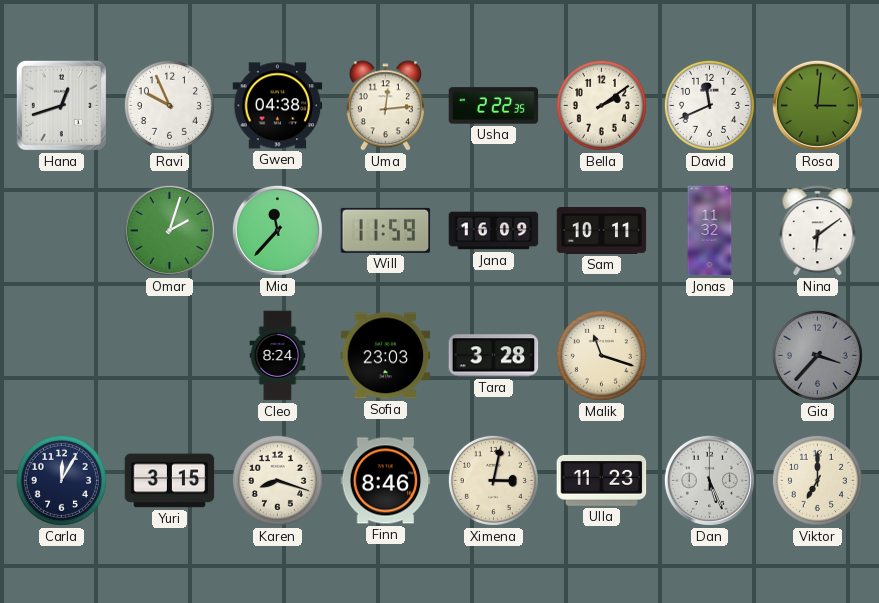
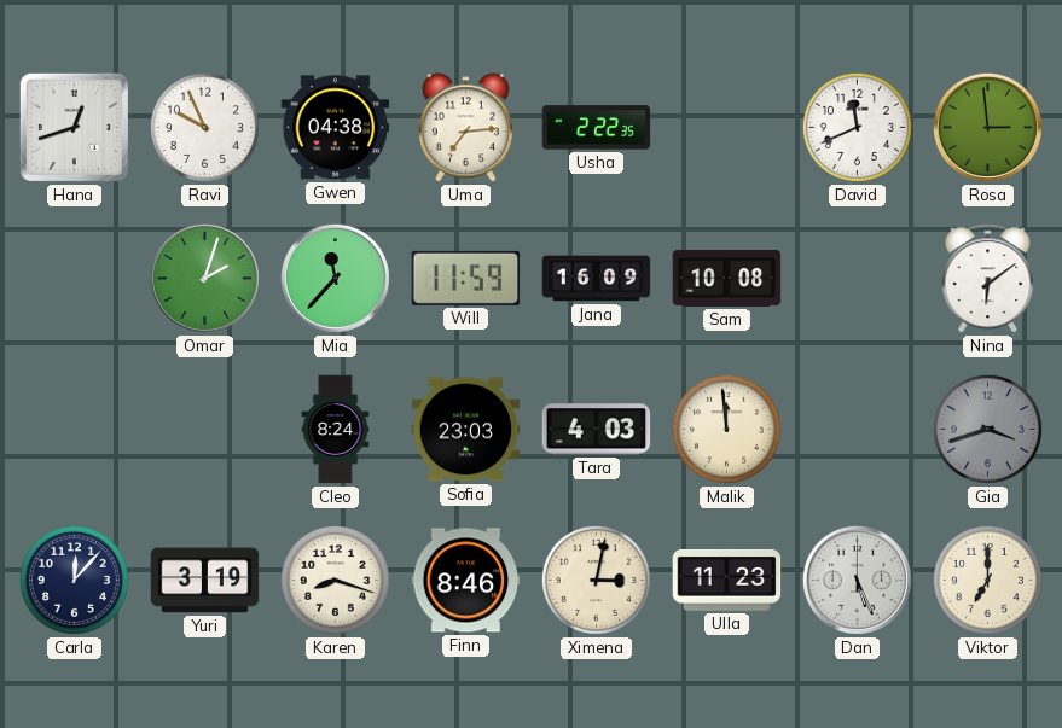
Uma: 12:14 -> 7:14 (465, 128)
Bella: 2:09 -> none (601, 105)
Rosa: 3:01 -> 2:59 (987, 127)
Sam: 10:11 -> 10:08 (727, 279)
Jonas: 11:32 -> none (710, 231)
Tara: 3:28 -> 4:03 (597, 430)
Malik: 11:18 -> 11:59 (726, 429)
Gia: 3:37 -> 3:42 (987, 429)
Carla: 12:05 -> 12:07 (74, 580)
Yuri: 3:15 -> 3:19 (205, 581)
